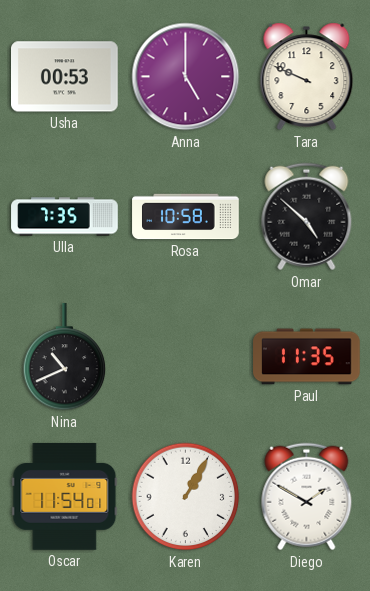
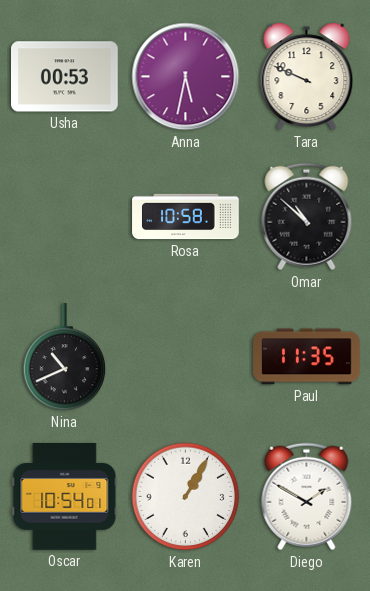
Anna: 5:00 -> 5:32 (186, 77)
Ulla: 7:35 -> none (65, 217)
Omar: 4:52 -> 10:52 (307, 217)
Oscar: 11:54 -> 10:54 (65, 497)
